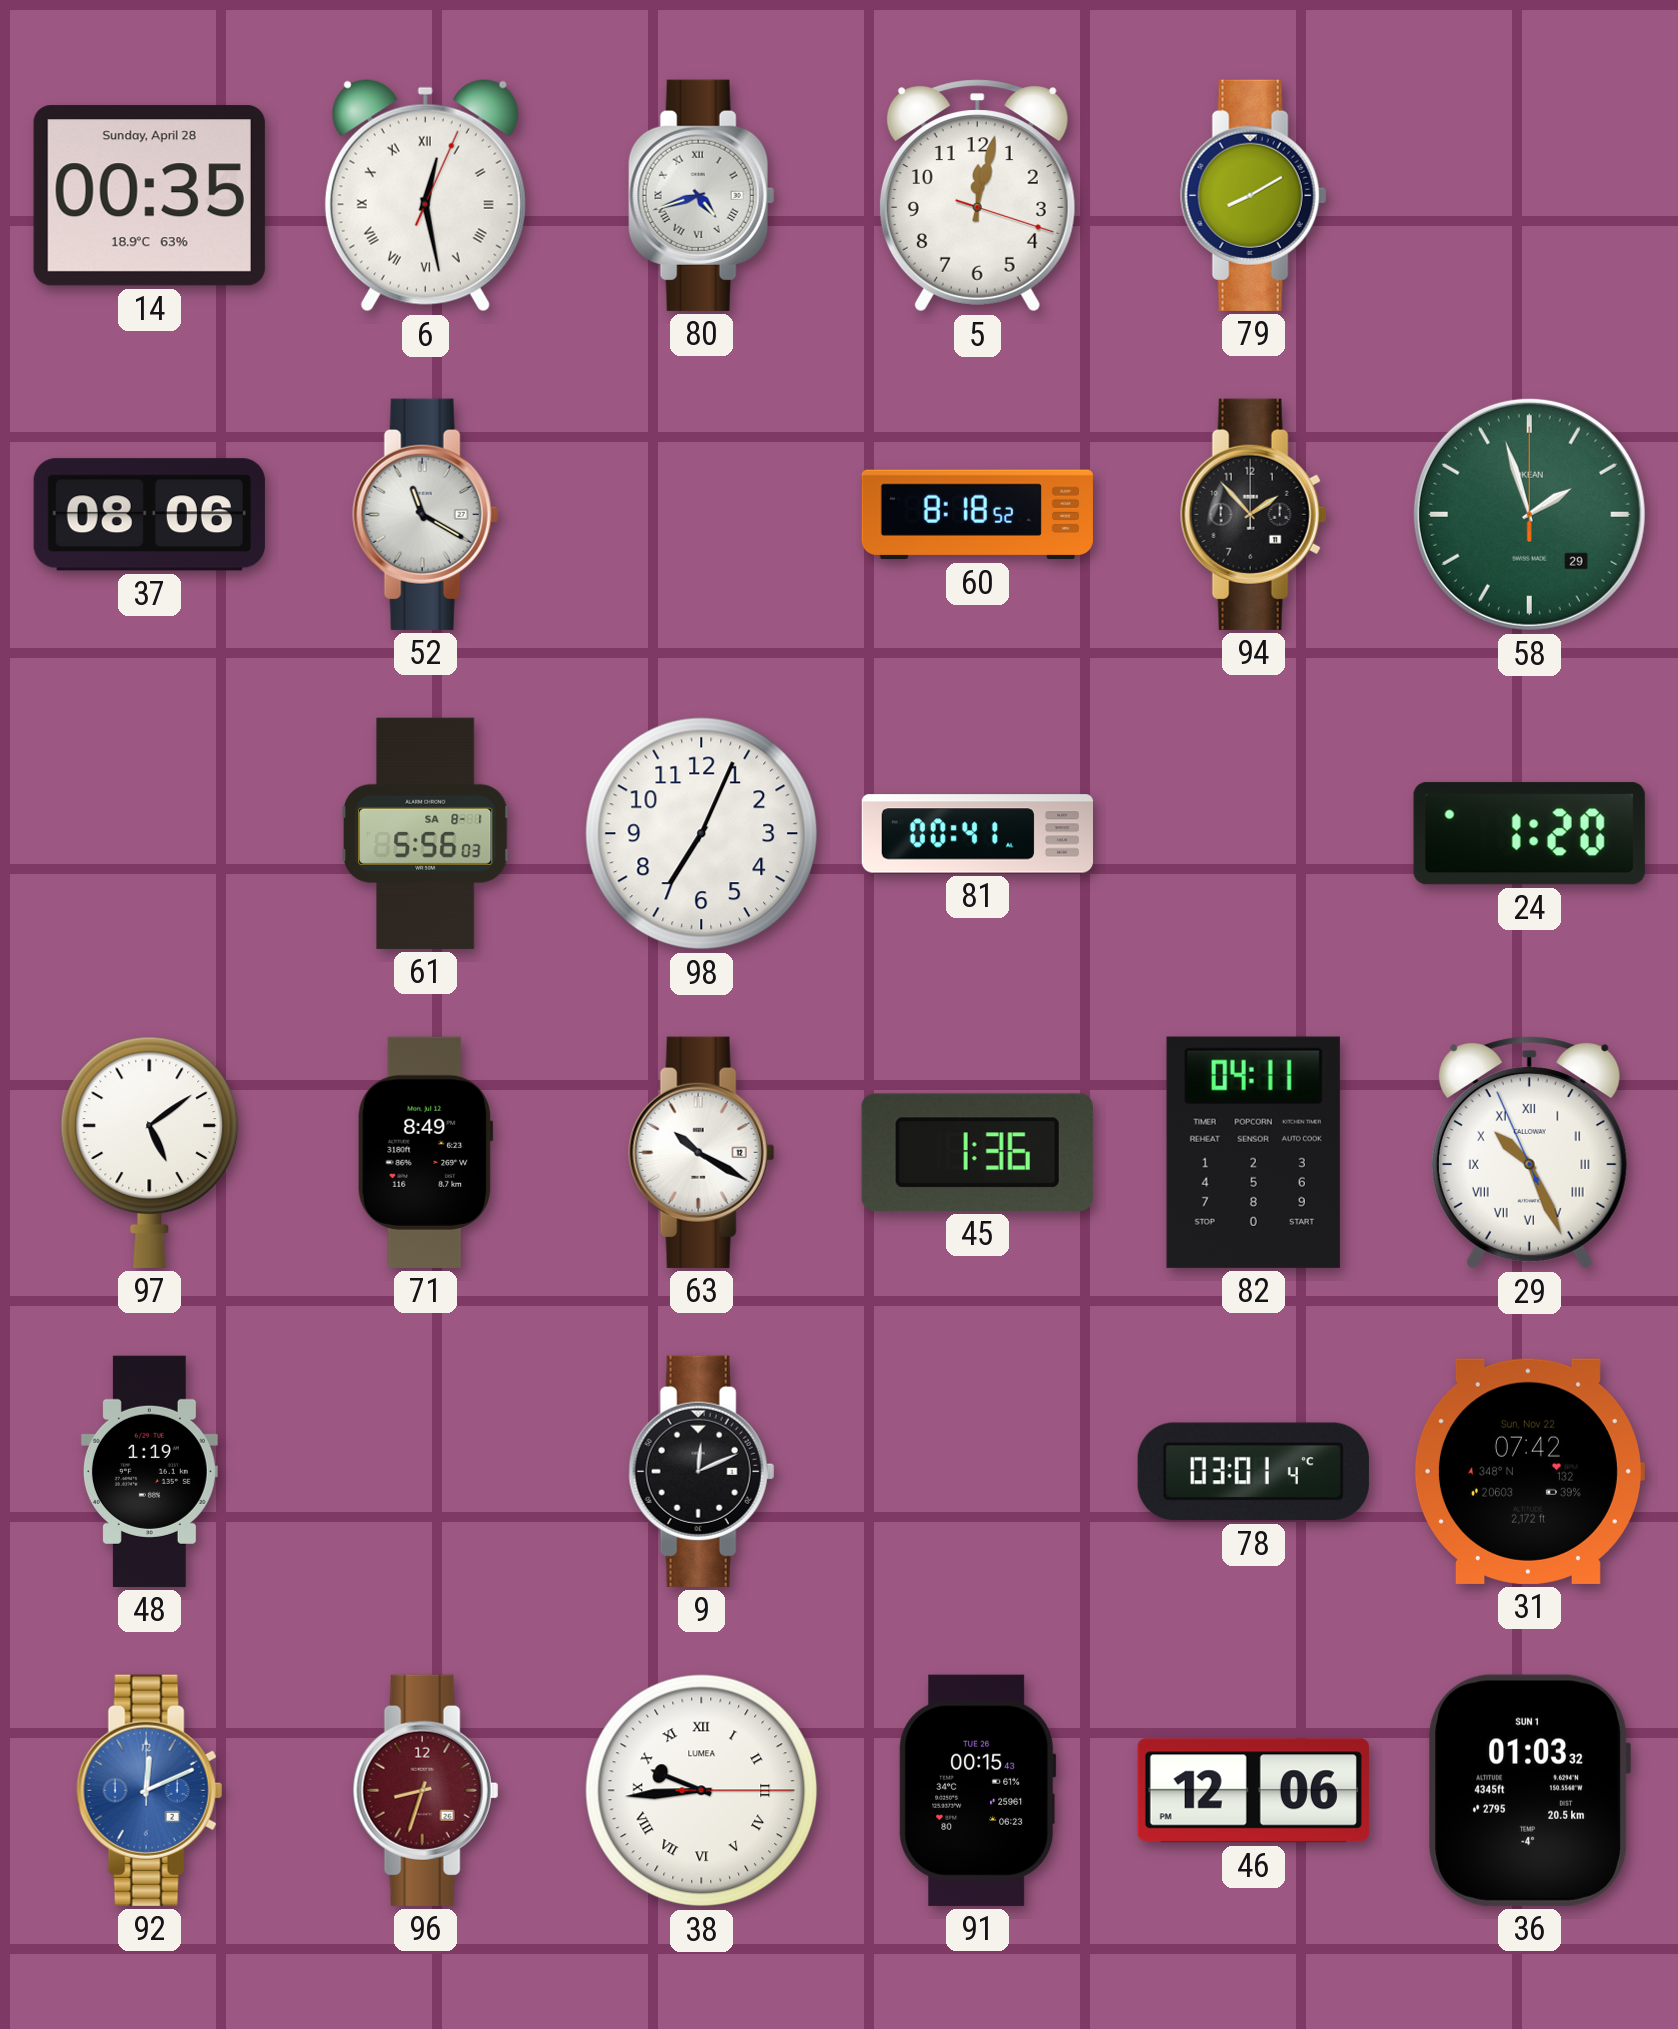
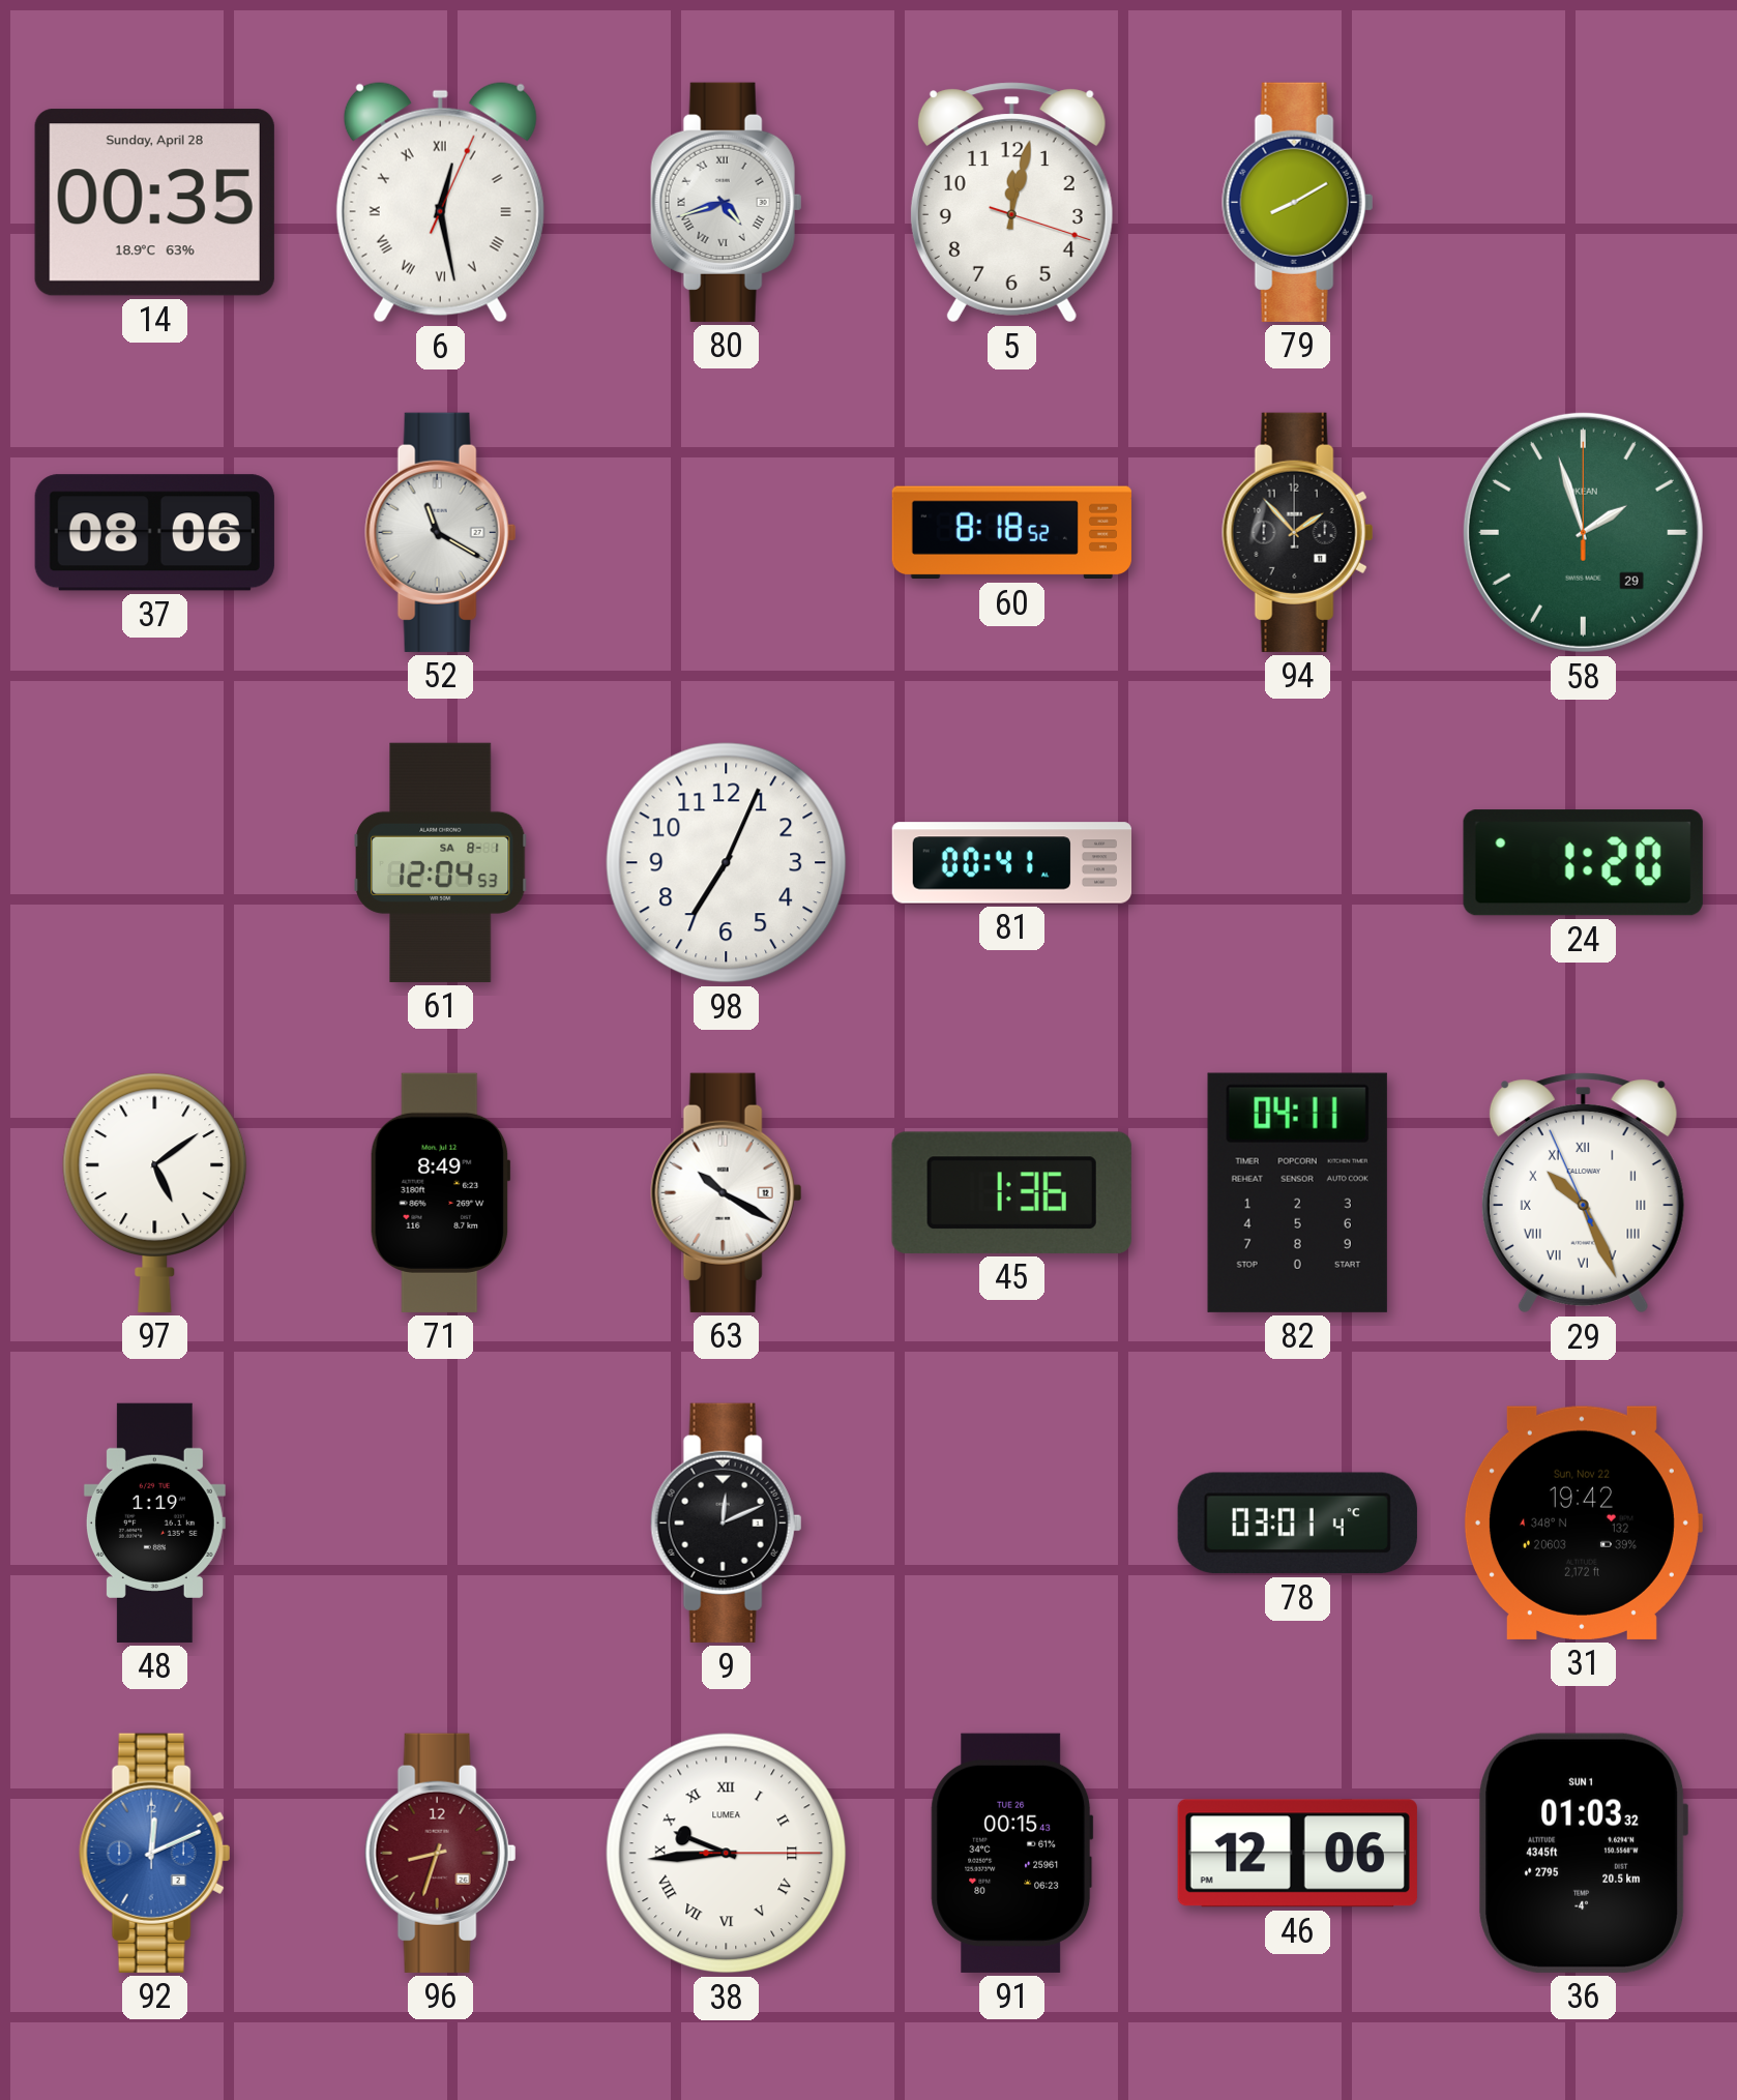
61: 5:56 -> 12:04 (440, 862)
31: 07:42 -> 19:42 (1583, 1522)
